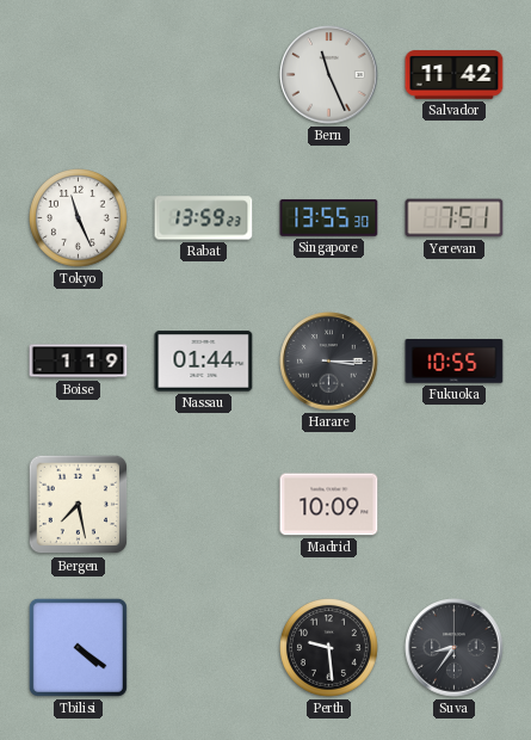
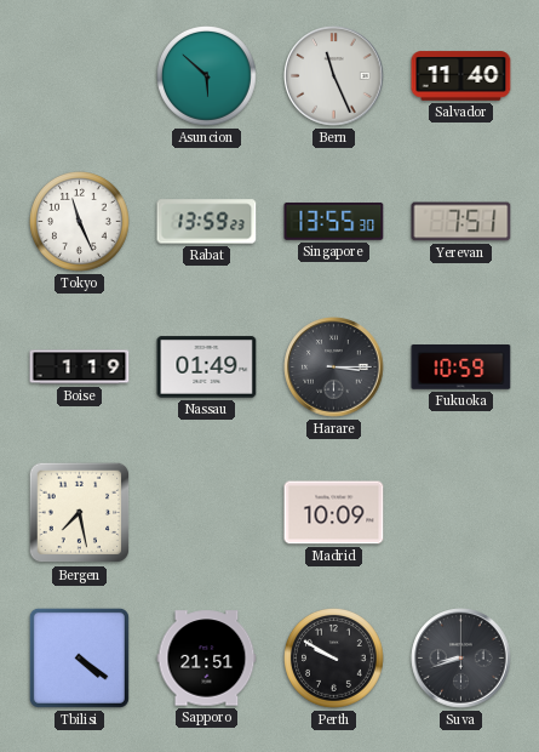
Asuncion: none -> 5:52 (207, 76)
Salvador: 11:42 -> 11:40 (461, 76)
Nassau: 01:44 -> 01:49 (207, 368)
Fukuoka: 10:55 -> 10:59 (461, 368)
Sapporo: none -> 21:51 (207, 659)
Perth: 9:29 -> 9:50 (334, 659)
Suva: 8:36 -> 8:42 (461, 659)
